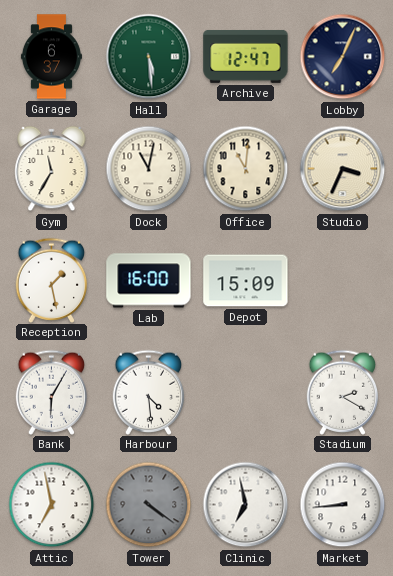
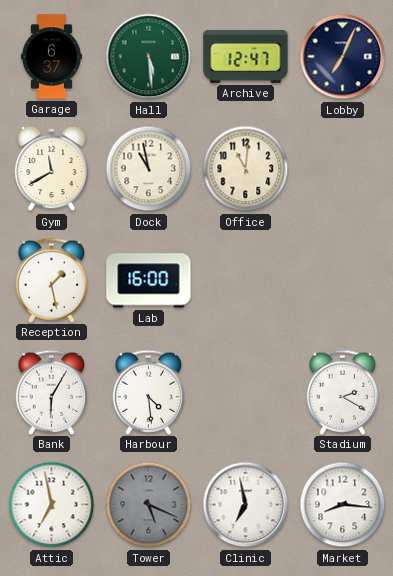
Gym: 11:35 -> 11:40 (52, 169)
Dock: 11:02 -> 10:58 (149, 169)
Studio: 3:34 -> none (343, 169)
Depot: 15:09 -> none (246, 281)
Tower: 4:21 -> 5:19 (149, 505)
Market: 8:44 -> 8:16 (343, 505)
